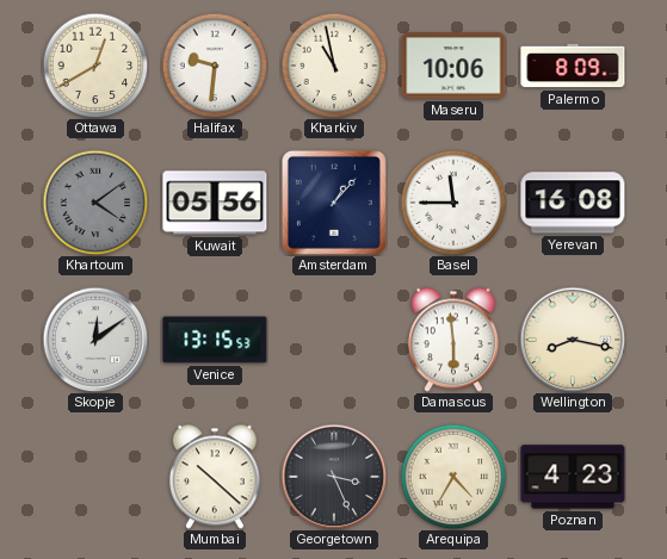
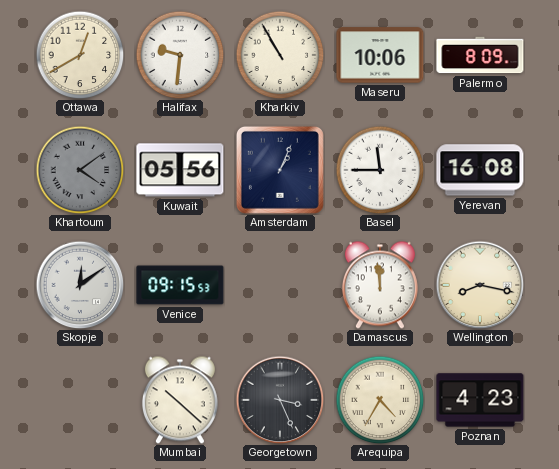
Kharkiv: 10:58 -> 10:55 (280, 55)
Amsterdam: 1:07 -> 1:04 (280, 170)
Venice: 13:15 -> 09:15 (180, 285)
Damascus: 5:59 -> 11:59 (380, 285)
